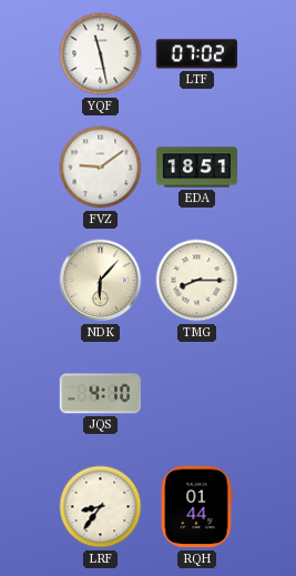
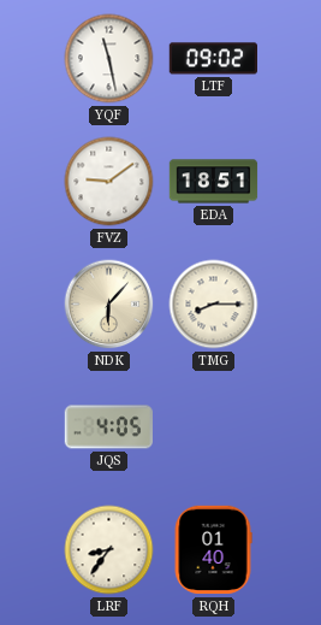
LTF: 07:02 -> 09:02 (213, 59)
JQS: 4:10 -> 4:05 (108, 428)
RQH: 01:44 -> 01:40 (213, 550)
